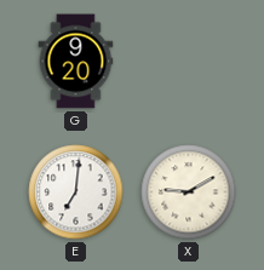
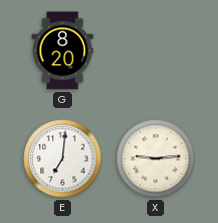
G: 9:20 -> 8:20 (63, 51)
X: 9:10 -> 9:14 (156, 159)
